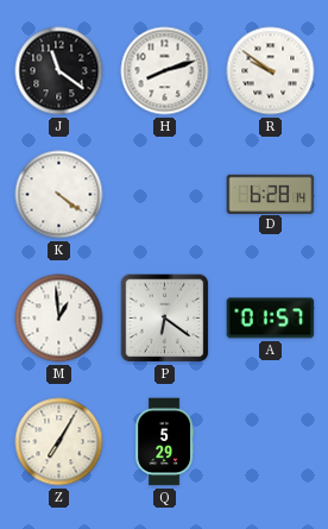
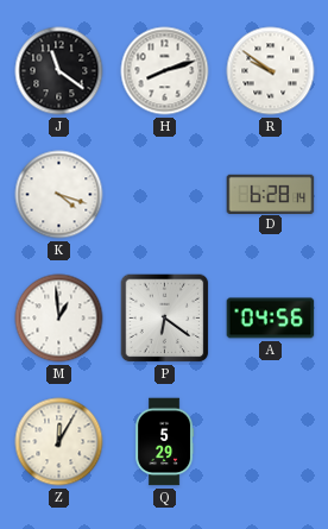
K: 4:21 -> 4:18 (59, 195)
A: 01:57 -> 04:56 (271, 319)
Z: 7:05 -> 12:05 (59, 442)
